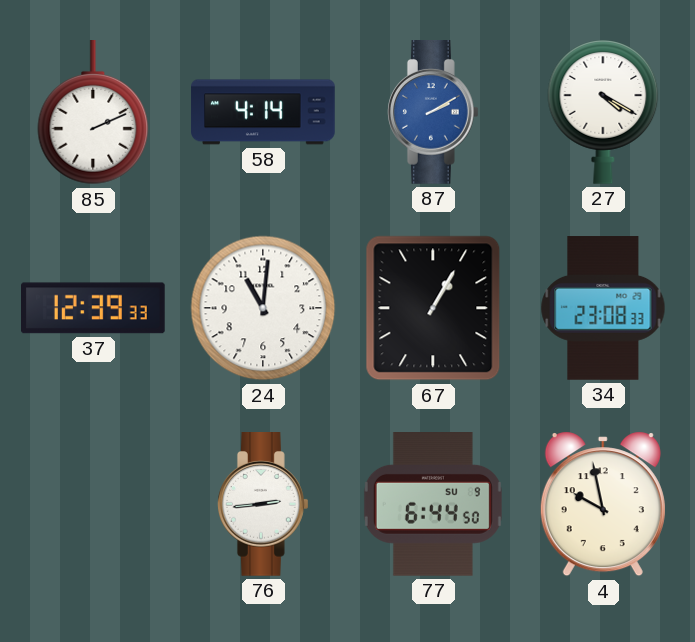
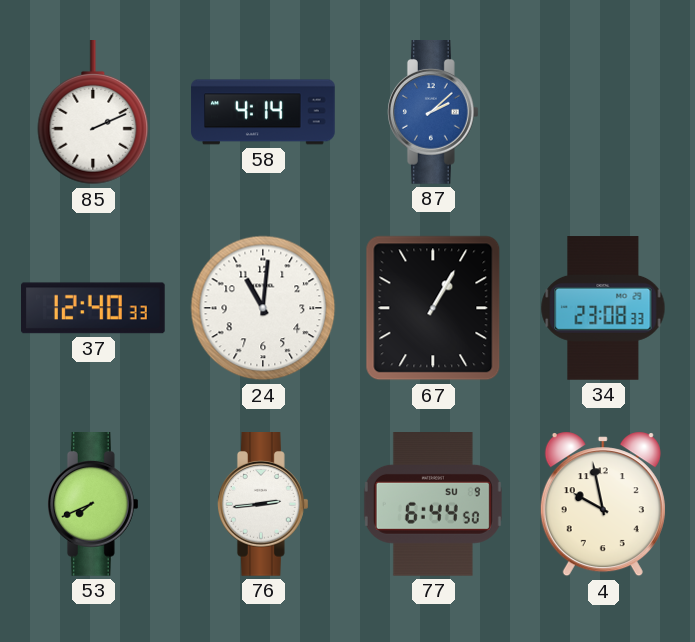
87: 2:10 -> 2:08 (434, 113)
27: 4:20 -> none (603, 112)
37: 12:39 -> 12:40 (94, 308)
53: none -> 7:41 (94, 505)
